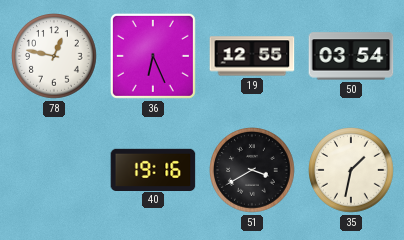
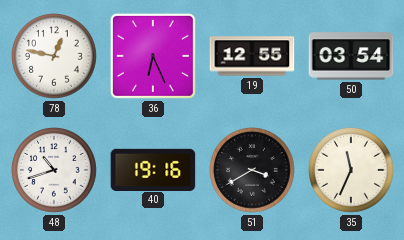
48: none -> 10:42 (54, 170)
35: 1:32 -> 11:34 (351, 170)
